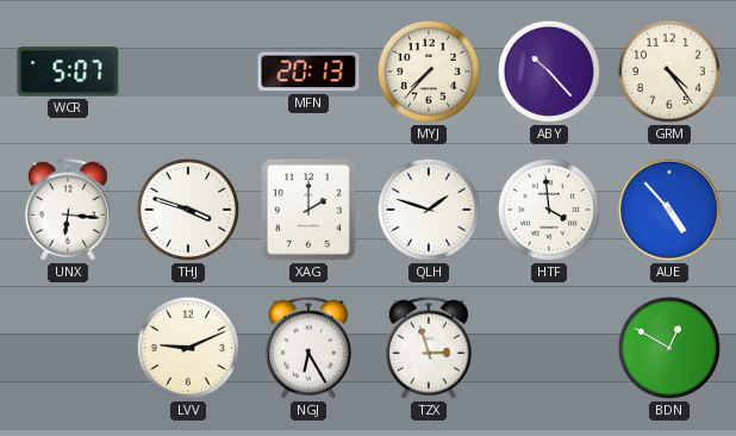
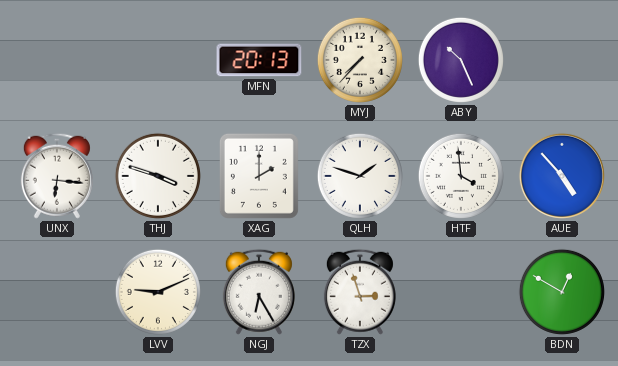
WCR: 5:07 -> none (68, 71)
ABY: 10:23 -> 10:26 (461, 60)
GRM: 4:24 -> none (669, 71)
